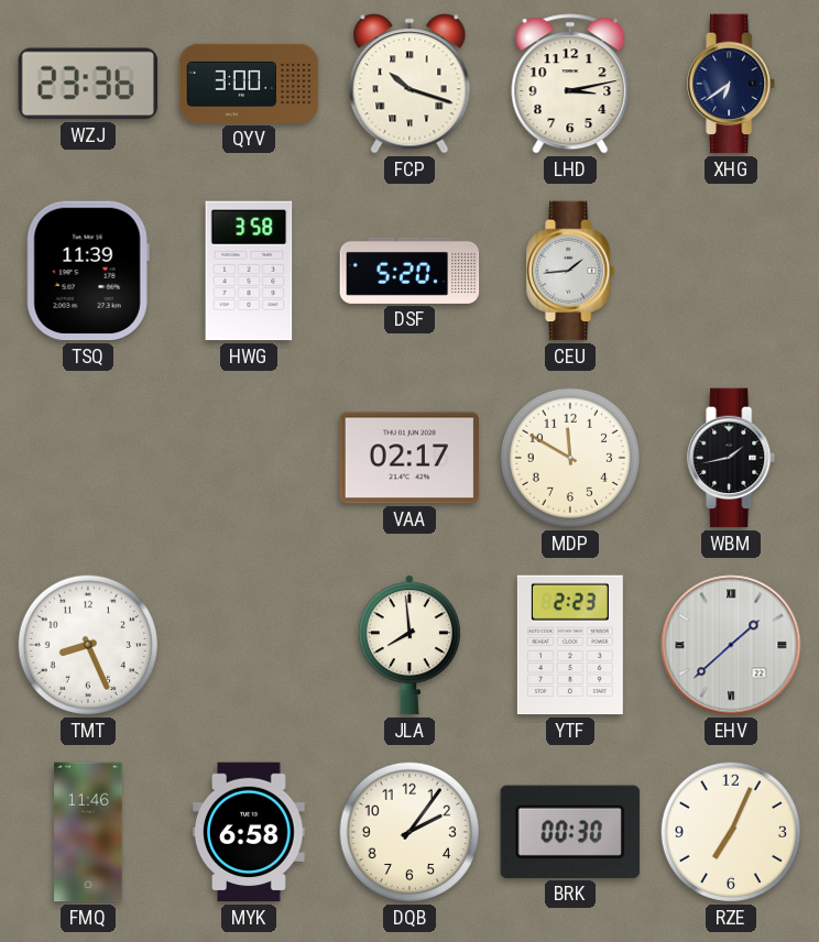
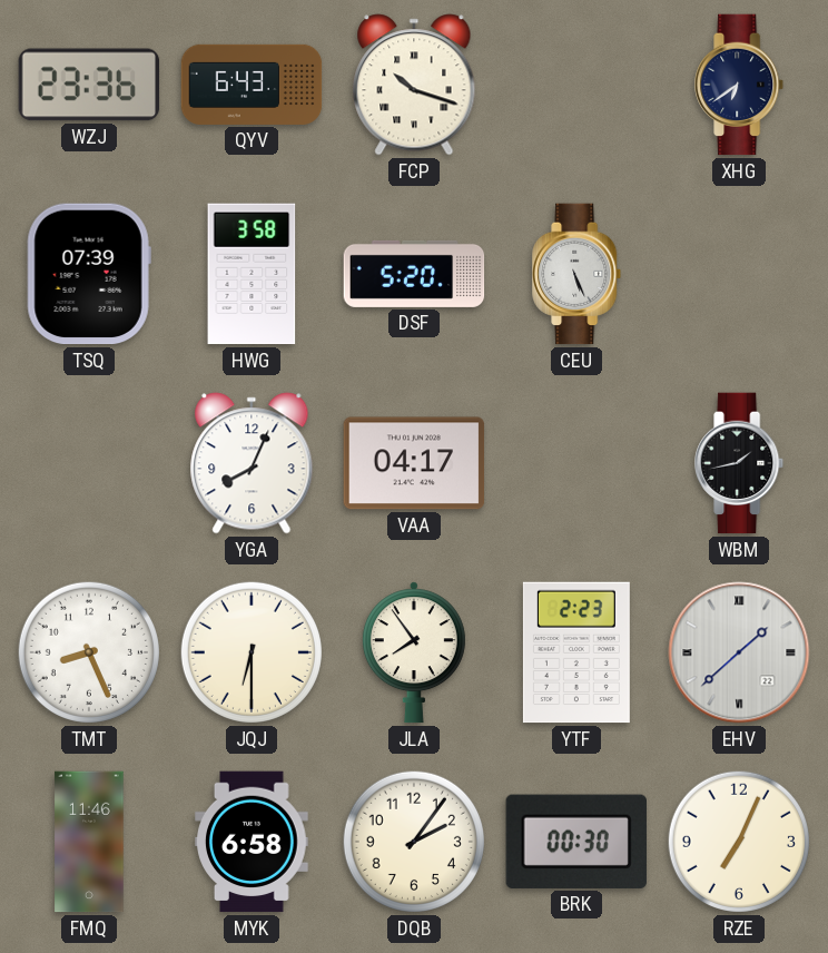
QYV: 3:00 -> 6:43 (252, 85)
LHD: 3:13 -> none (570, 84)
TSQ: 11:39 -> 07:39 (89, 274)
CEU: 1:44 -> 5:26 (578, 274)
YGA: none -> 8:04 (252, 463)
VAA: 02:17 -> 04:17 (414, 463)
MDP: 11:50 -> none (570, 458)
JQJ: none -> 6:30 (252, 652)
JLA: 7:59 -> 7:54 (414, 652)
